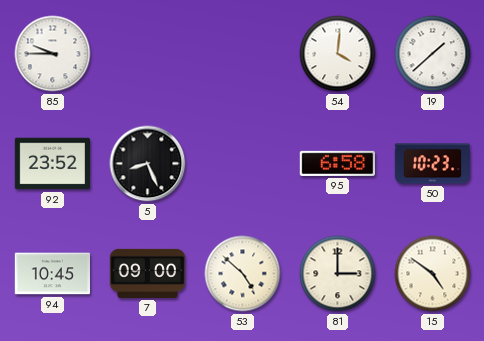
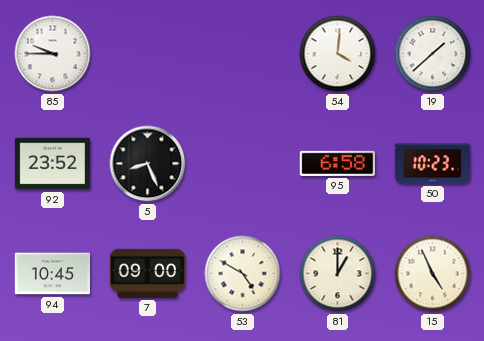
53: 4:52 -> 4:50 (243, 274)
81: 3:00 -> 1:00 (338, 274)
15: 4:51 -> 4:56 (433, 274)
